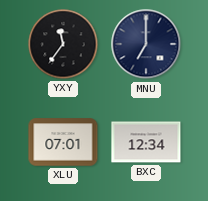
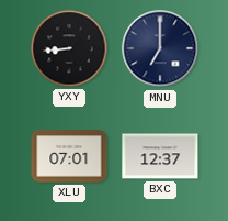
YXY: 11:36 -> 8:44 (69, 48)
BXC: 12:34 -> 12:37 (160, 156)
